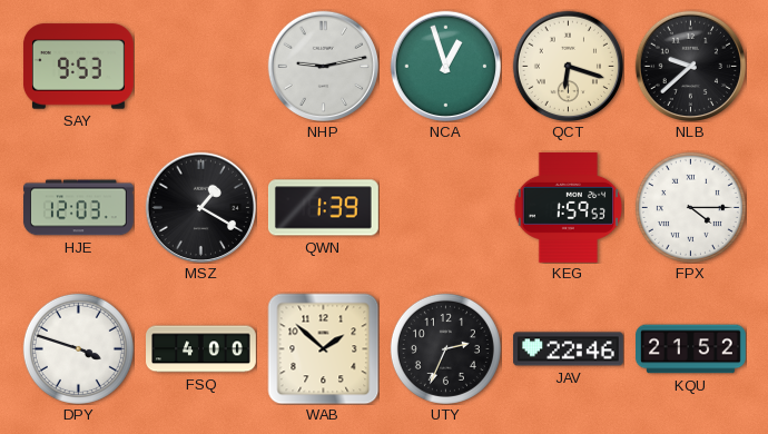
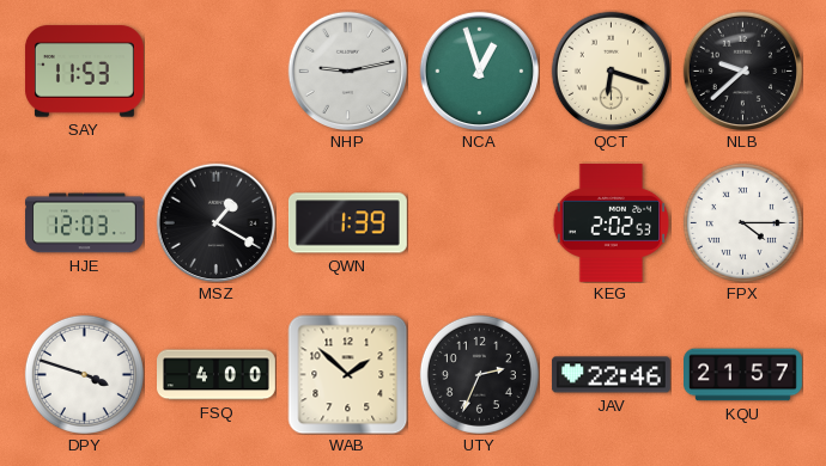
SAY: 9:53 -> 11:53 (84, 72)
KEG: 1:59 -> 2:02 (612, 222)
KQU: 21:52 -> 21:57 (743, 375)
